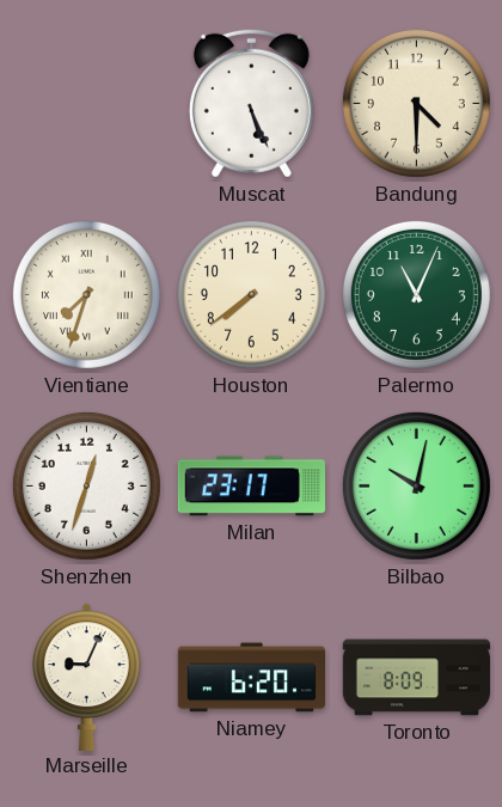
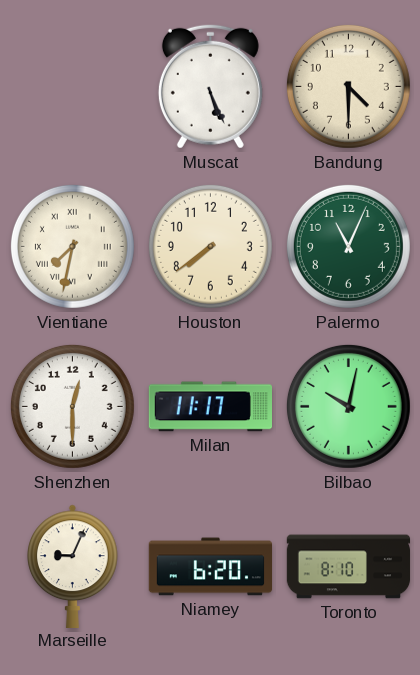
Vientiane: 7:33 -> 7:32 (72, 246)
Shenzhen: 12:33 -> 12:30 (72, 406)
Milan: 23:17 -> 11:17 (210, 407)
Toronto: 8:09 -> 8:10 (349, 567)
